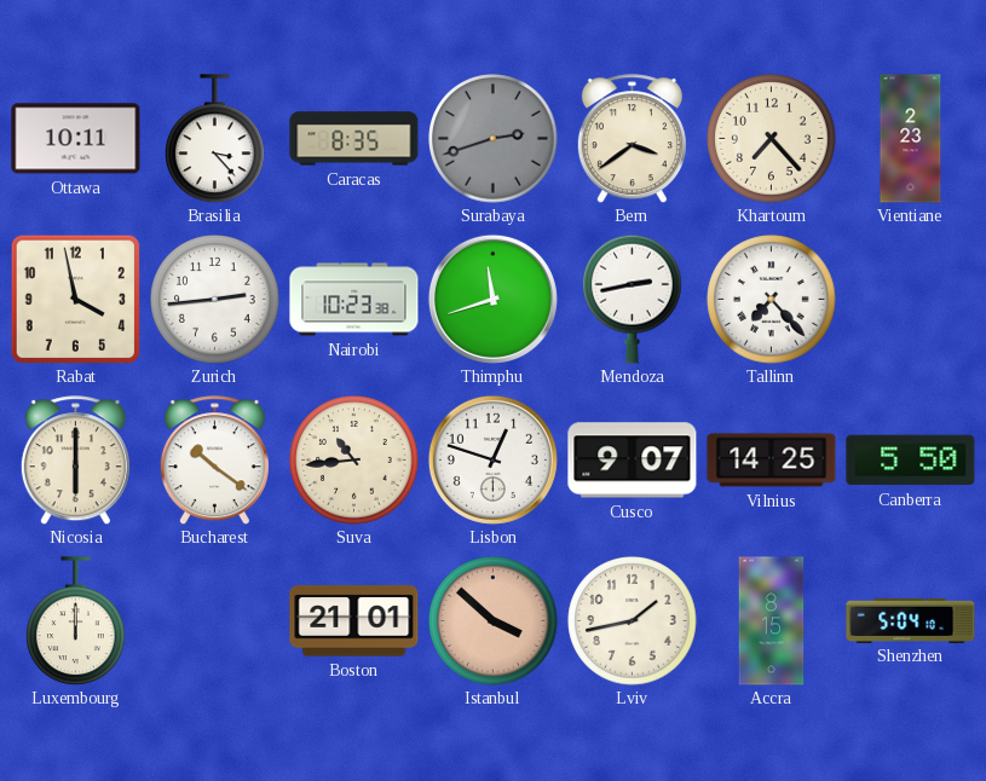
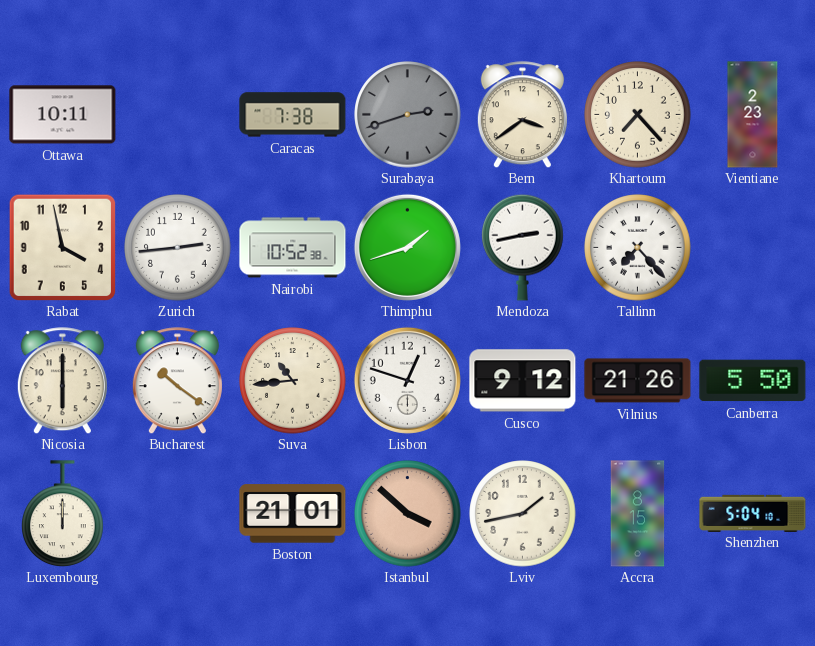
Brasilia: 3:23 -> none (215, 139)
Caracas: 8:35 -> 7:38 (293, 115)
Nairobi: 10:23 -> 10:52 (293, 248)
Thimphu: 11:42 -> 1:42 (407, 247)
Cusco: 9:07 -> 9:12 (523, 381)
Vilnius: 14:25 -> 21:26 (638, 381)
